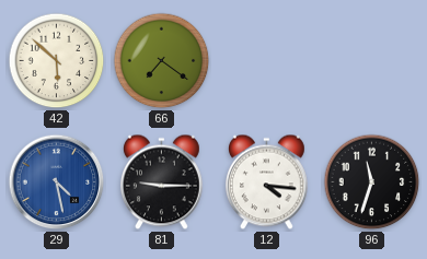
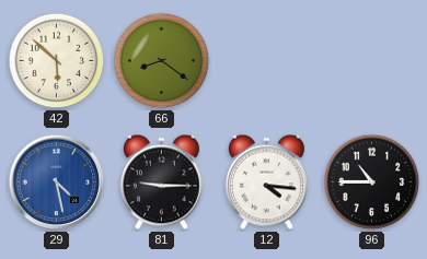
66: 7:21 -> 8:21 (162, 61)
96: 11:33 -> 10:45 (372, 183)
